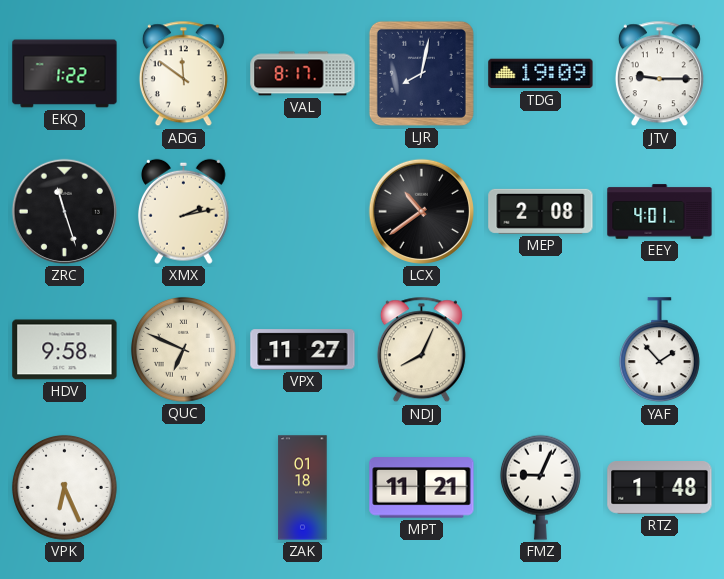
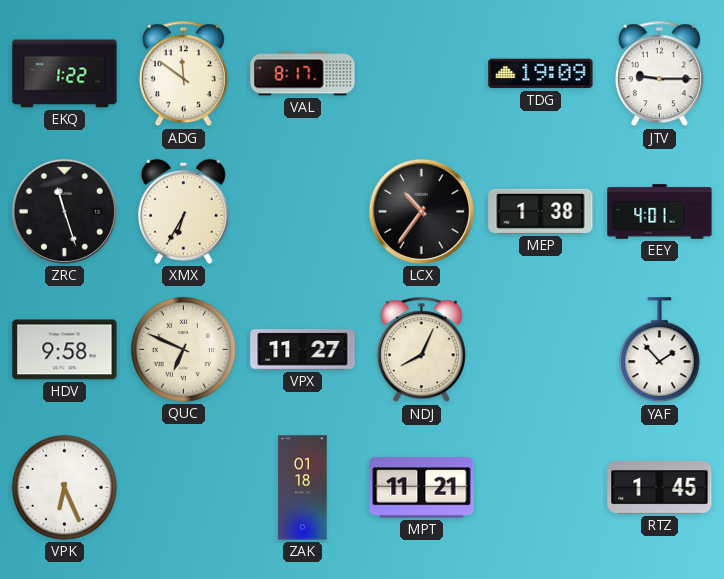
LJR: 8:02 -> none (421, 73)
XMX: 2:13 -> 6:35 (184, 211)
LCX: 10:39 -> 10:36 (421, 211)
MEP: 2:08 -> 1:38 (541, 211)
FMZ: 9:04 -> none (540, 487)
RTZ: 1:48 -> 1:45 (660, 488)
